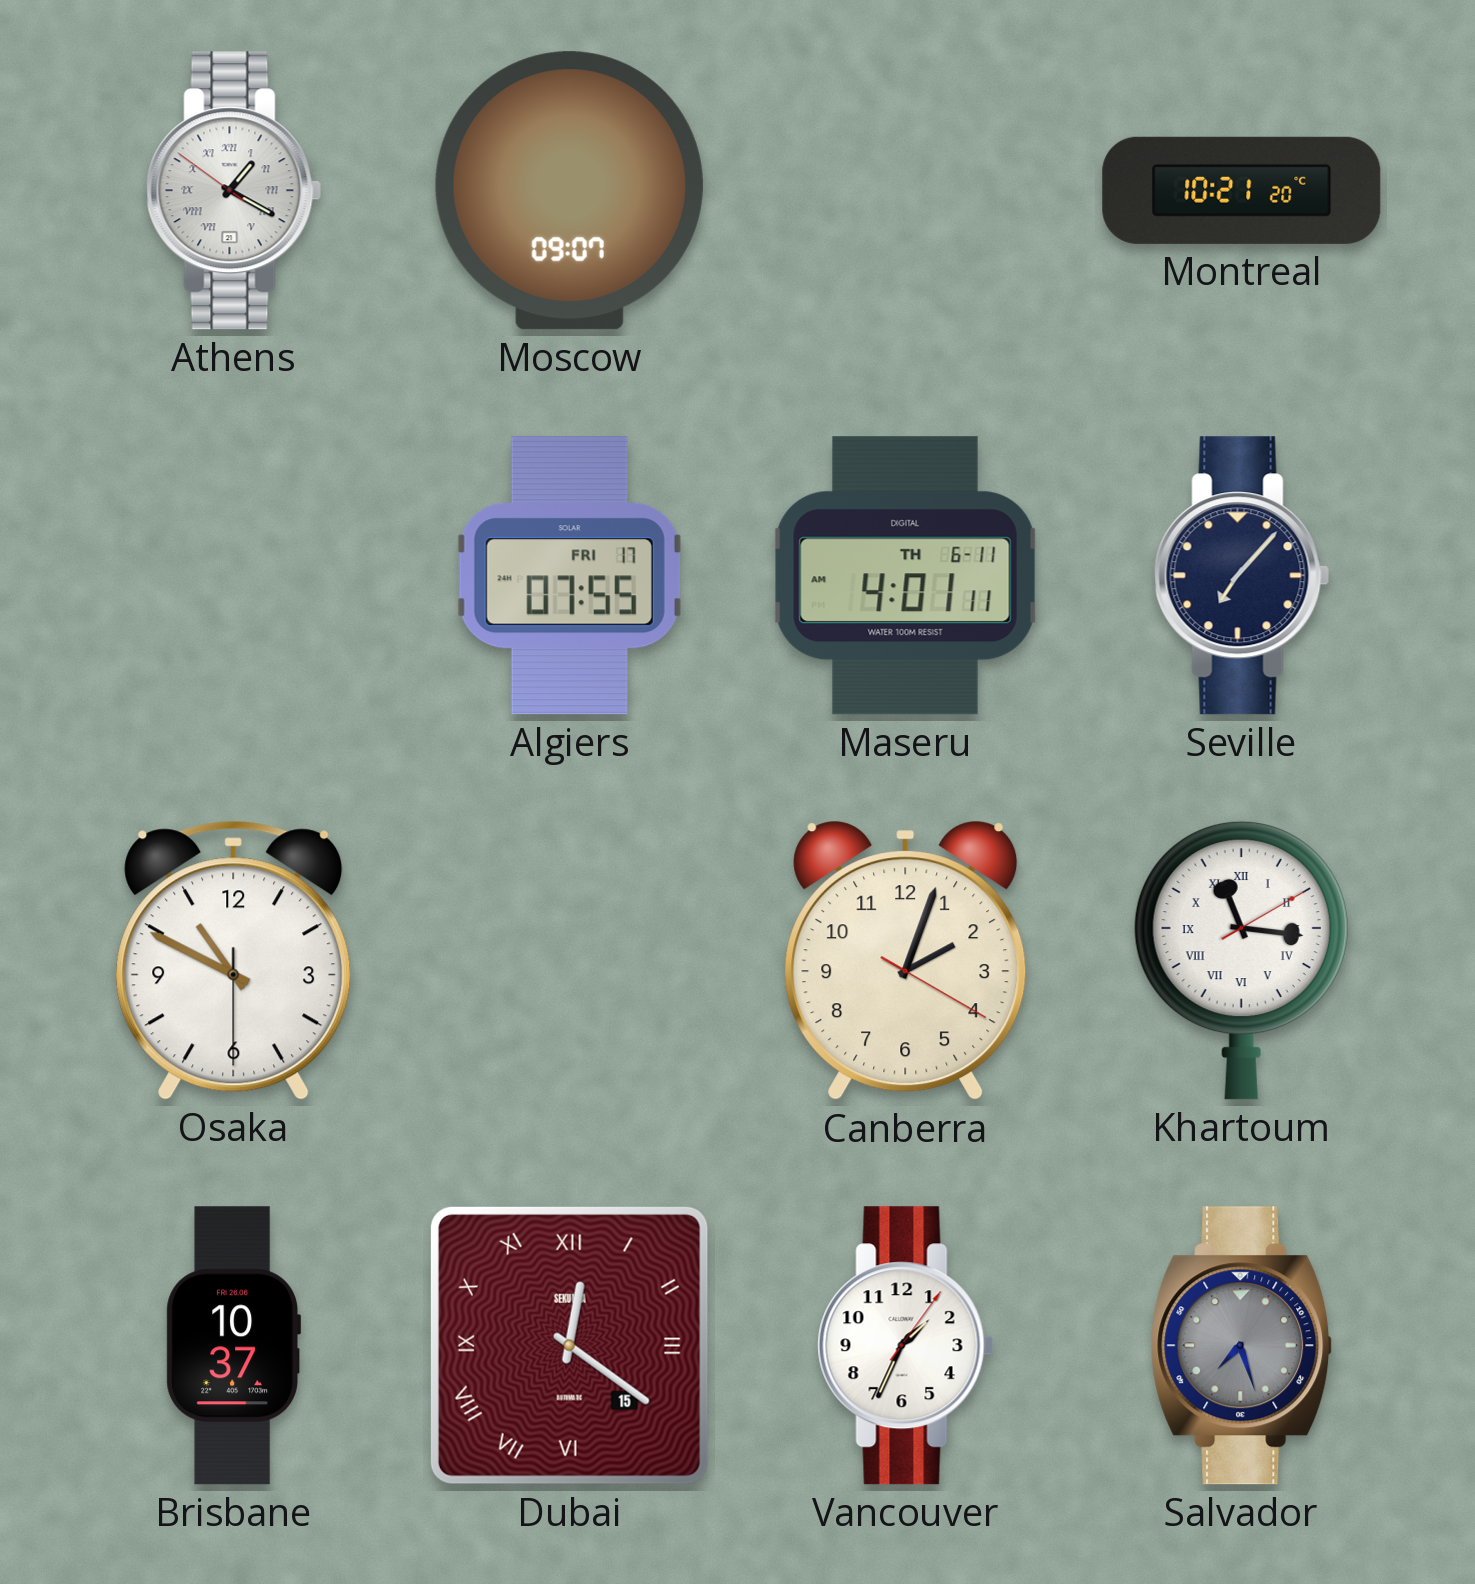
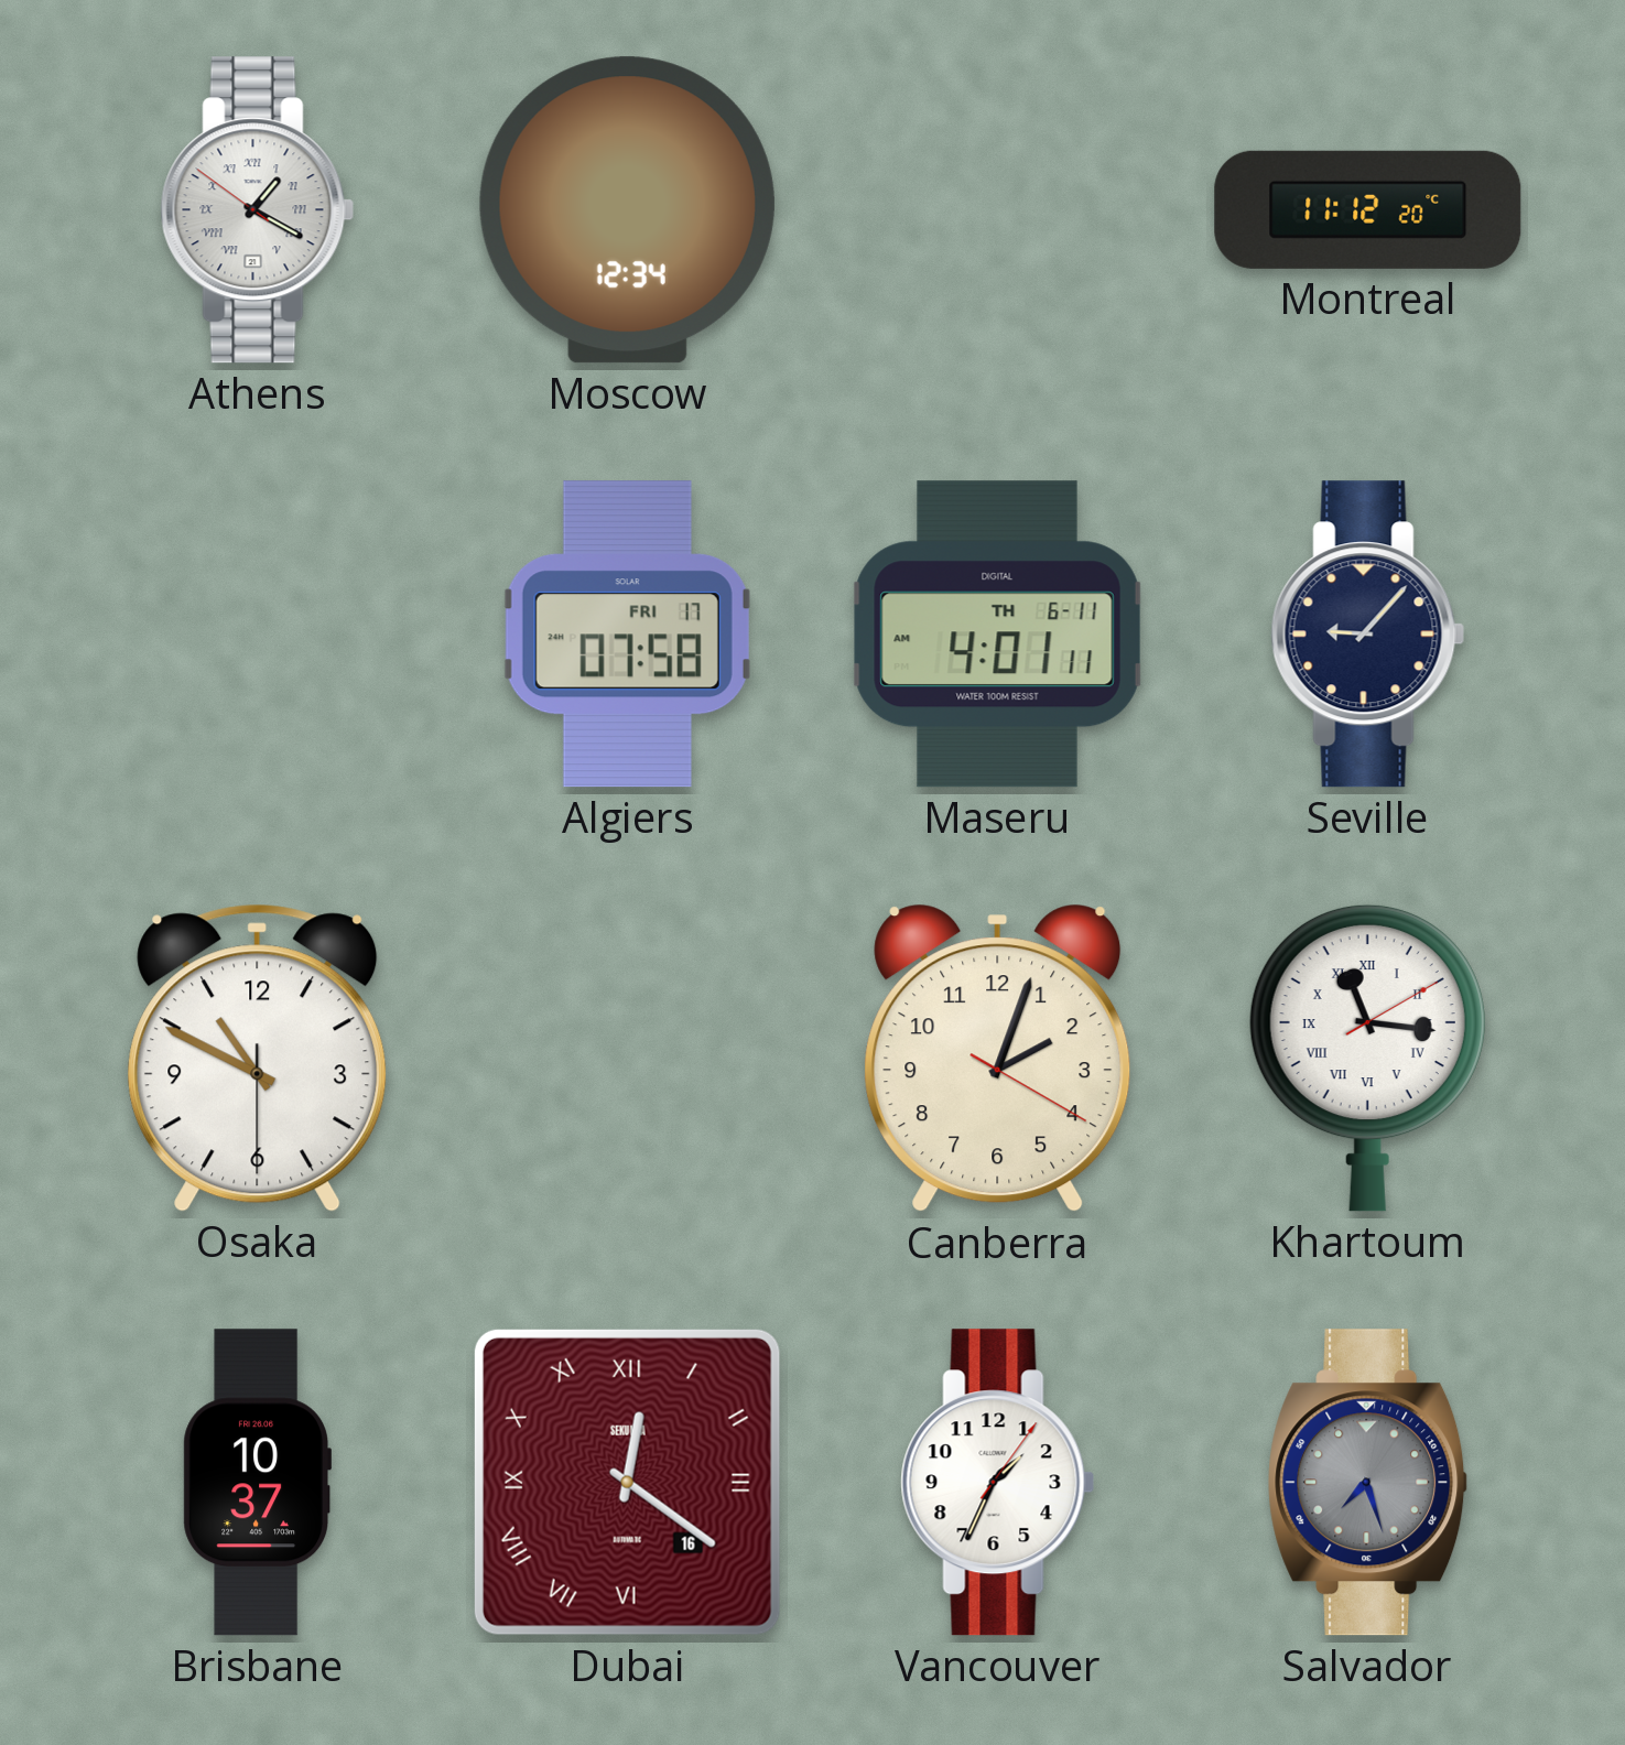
Moscow: 09:07 -> 12:34 (627, 210)
Montreal: 10:21 -> 11:12 (1368, 209)
Algiers: 07:55 -> 07:58 (627, 635)
Seville: 7:07 -> 9:07 (1368, 635)
Dubai date: 15 -> 16 (627, 1482)
